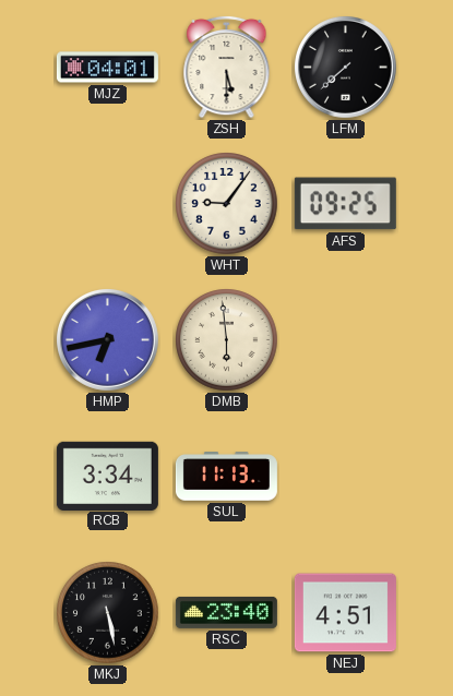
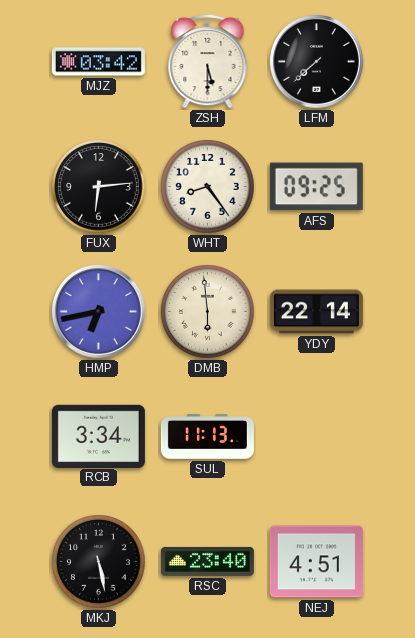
MJZ: 04:01 -> 03:42 (98, 62)
FUX: none -> 6:14 (99, 187)
WHT: 9:06 -> 8:24 (208, 187)
YDY: none -> 22:14 (316, 312)
